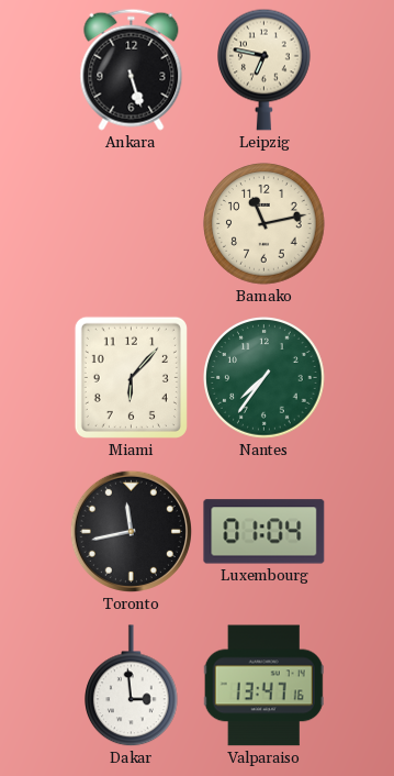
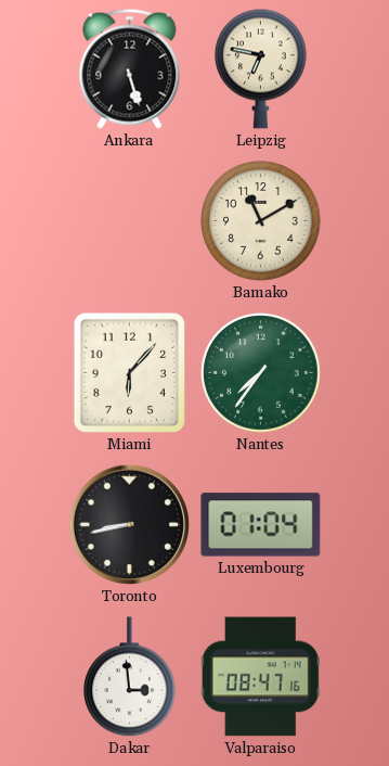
Bamako: 11:13 -> 11:10 (261, 221)
Toronto: 11:43 -> 8:43 (129, 524)
Valparaiso: 13:47 -> 08:47 (260, 677)
